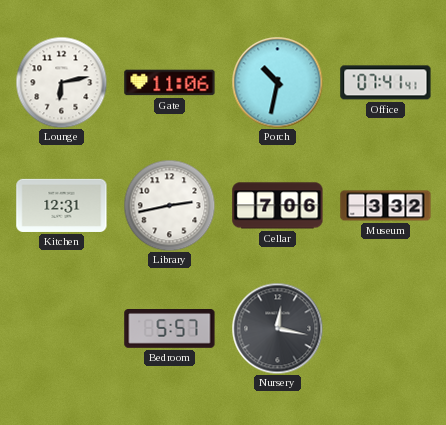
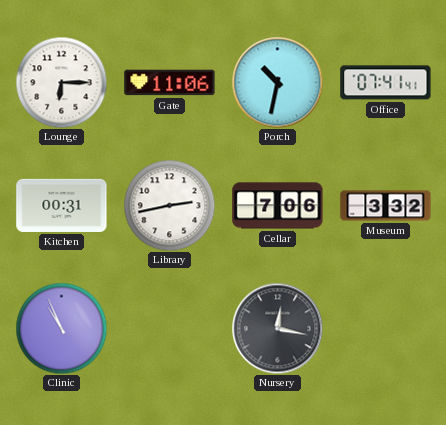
Lounge: 6:13 -> 6:15 (61, 82)
Kitchen: 12:31 -> 00:31 (62, 205)
Clinic: none -> 10:56 (61, 328)
Bedroom: 5:57 -> none (170, 329)
